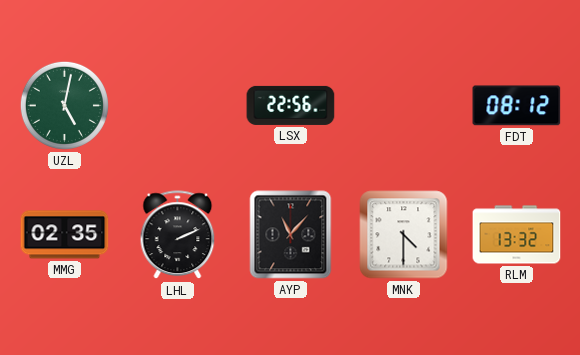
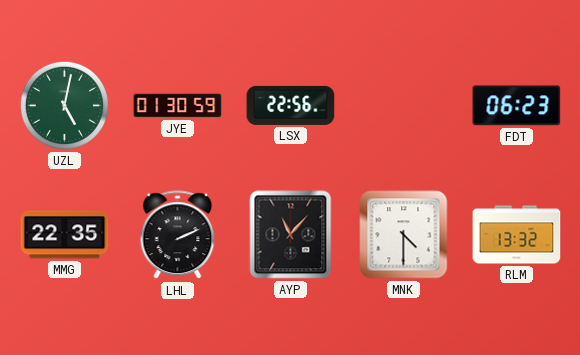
JYE: none -> 01:30 (178, 106)
FDT: 08:12 -> 06:23 (517, 106)
MMG: 02:35 -> 22:35 (65, 235)
